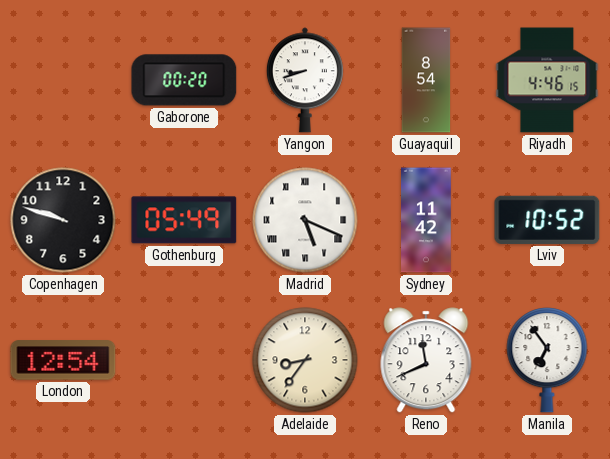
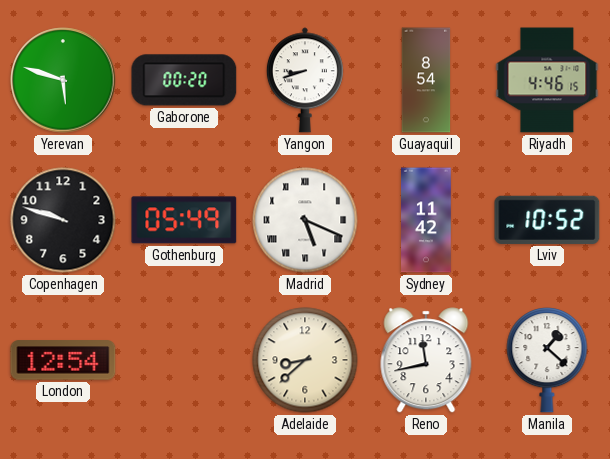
Yerevan: none -> 5:48 (63, 80)
Adelaide: 8:36 -> 8:38 (305, 360)
Reno: 11:41 -> 11:43 (426, 360)
Manila: 6:54 -> 1:22 (547, 360)
